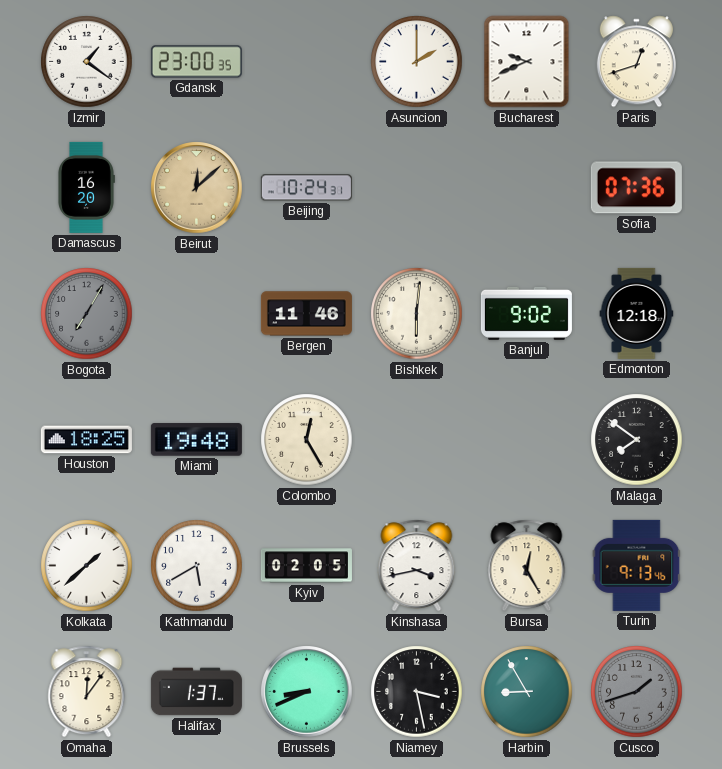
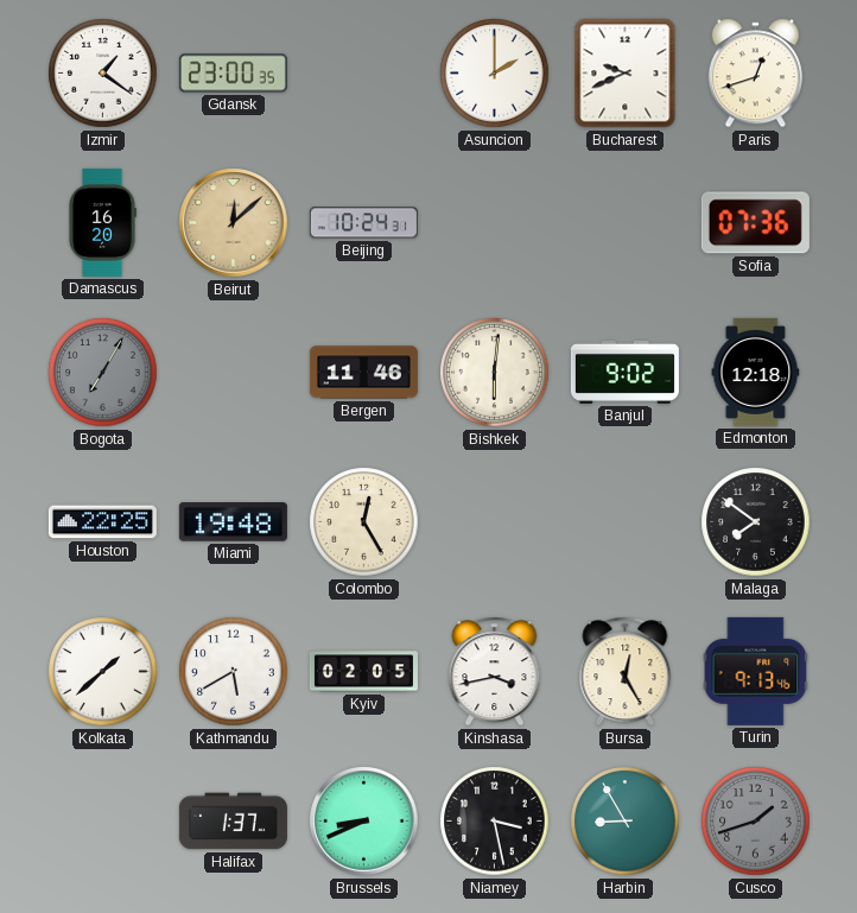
Houston: 18:25 -> 22:25 (102, 522)
Omaha: 12:06 -> none (87, 692)
